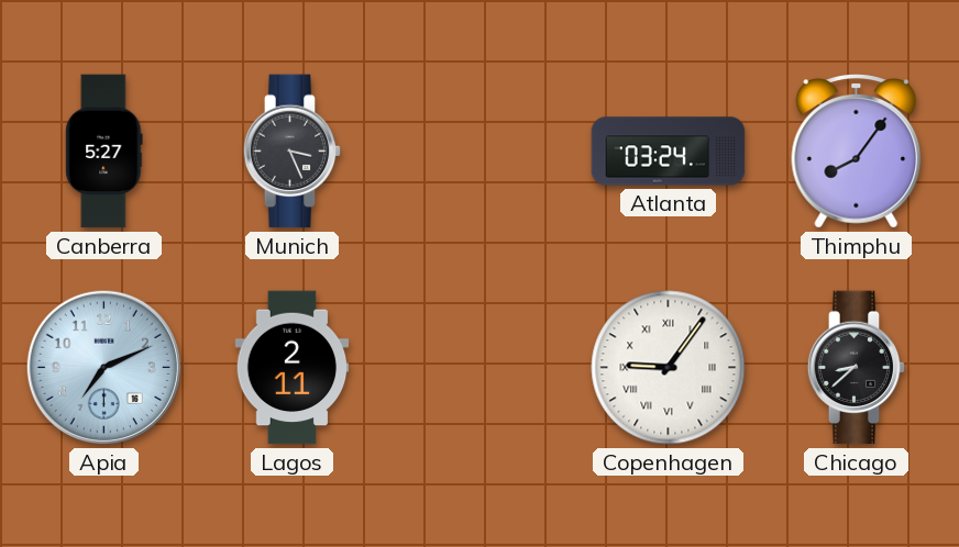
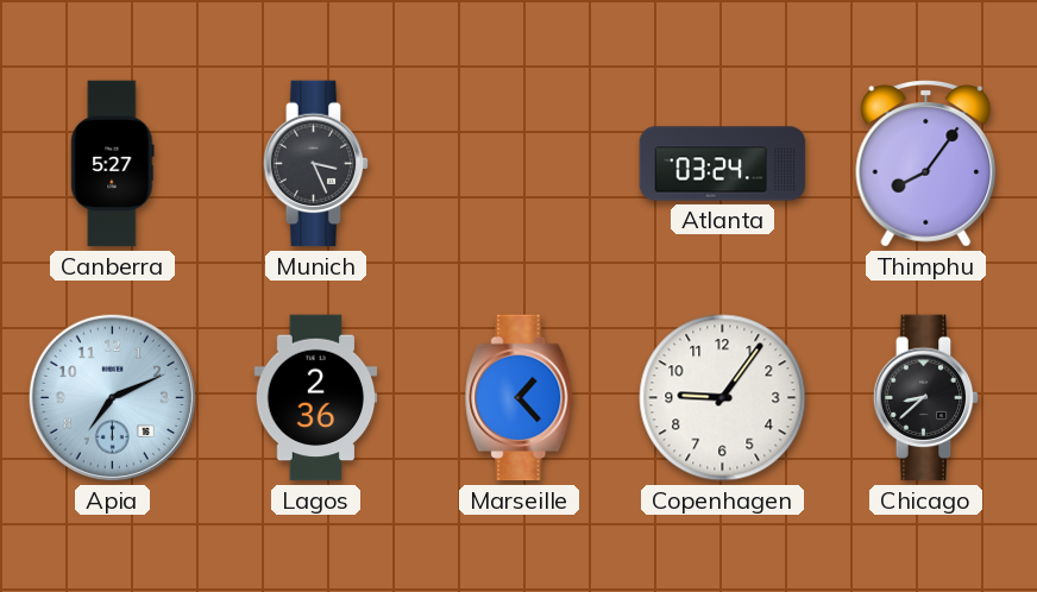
Lagos: 2:11 -> 2:36 (316, 398)
Marseille: none -> 1:23 (520, 398)
Copenhagen numerals: Roman -> Arabic (723, 398)
